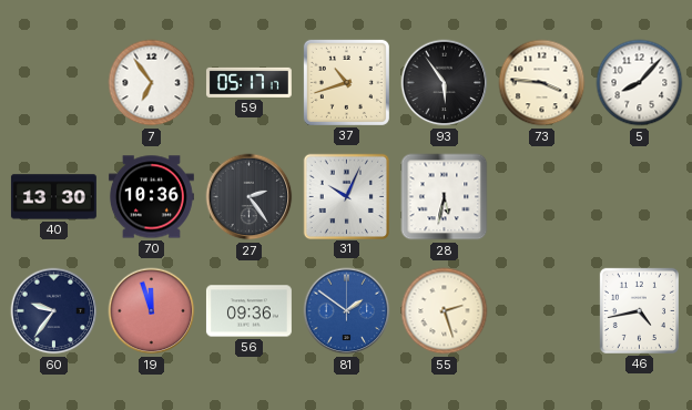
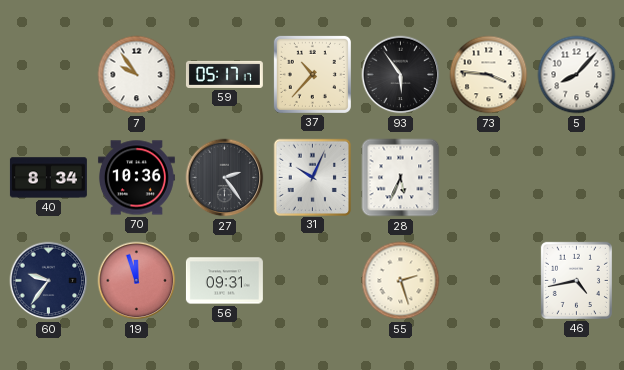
7: 6:54 -> 9:54 (137, 75)
37: 10:42 -> 10:37 (312, 74)
40: 13:30 -> 8:34 (48, 178)
28: 5:32 -> 5:34 (401, 178)
56: 09:36 -> 09:31 (224, 281)
81: 1:51 -> none (347, 311)
